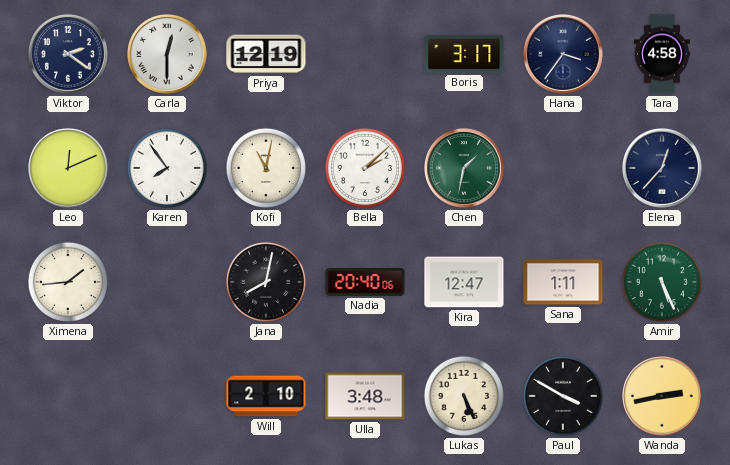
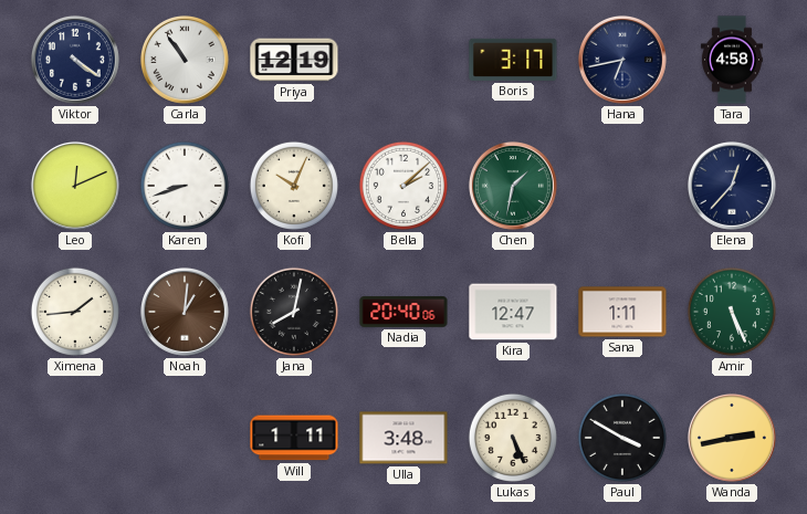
Viktor: 2:21 -> 4:21 (75, 60)
Carla: 12:30 -> 10:54 (185, 60)
Hana: 3:36 -> 6:43 (622, 60)
Karen: 7:54 -> 8:42 (185, 186)
Kofi: 11:02 -> 10:04 (294, 186)
Noah: none -> 1:01 (185, 312)
Will: 2:10 -> 1:11 (294, 438)
